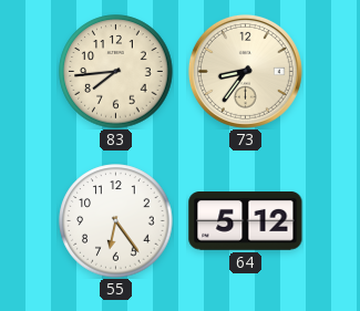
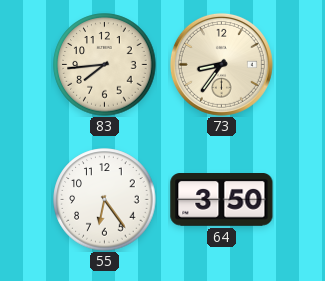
64: 5:12 -> 3:50 (222, 200)
